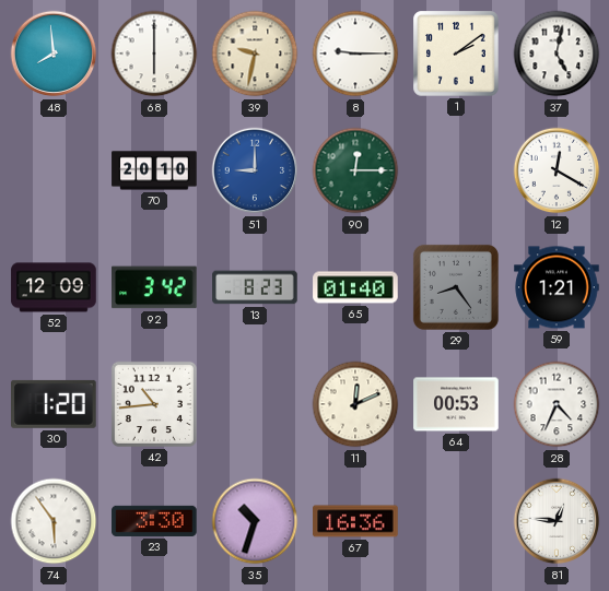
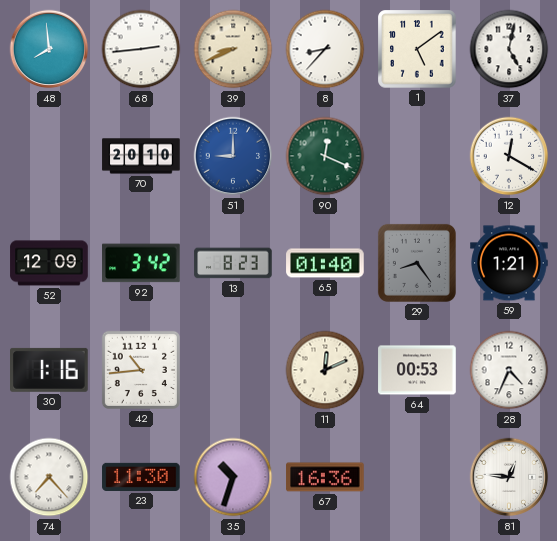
68: 6:00 -> 2:44 (141, 49)
39: 9:32 -> 8:41 (233, 49)
8: 9:15 -> 8:37 (325, 49)
1: 2:09 -> 5:09 (417, 49)
90: 12:15 -> 12:19 (325, 156)
30: 1:20 -> 1:16 (50, 370)
74: 5:54 -> 7:23 (49, 477)
23: 3:30 -> 11:30 (141, 477)
